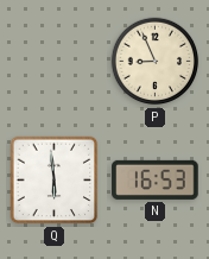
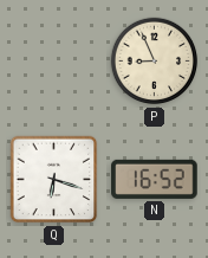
Q: 5:59 -> 6:18 (54, 180)
N: 16:53 -> 16:52 (155, 179)
